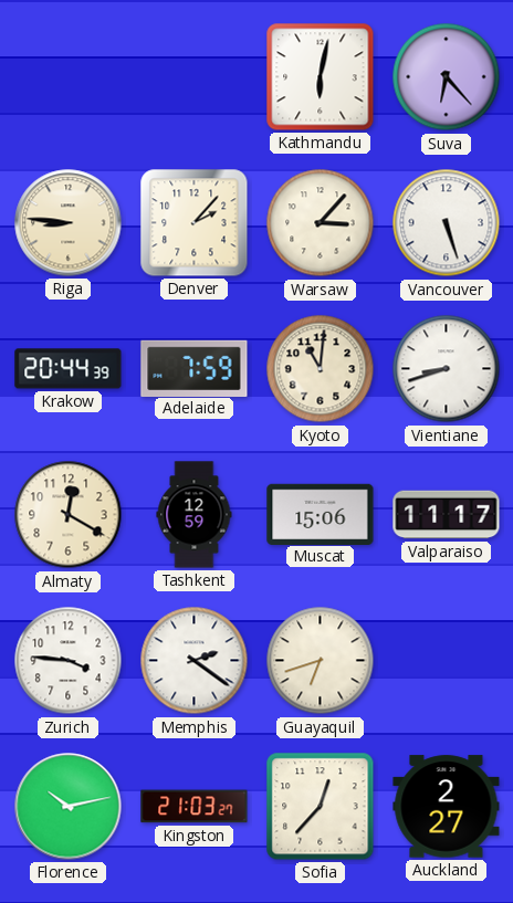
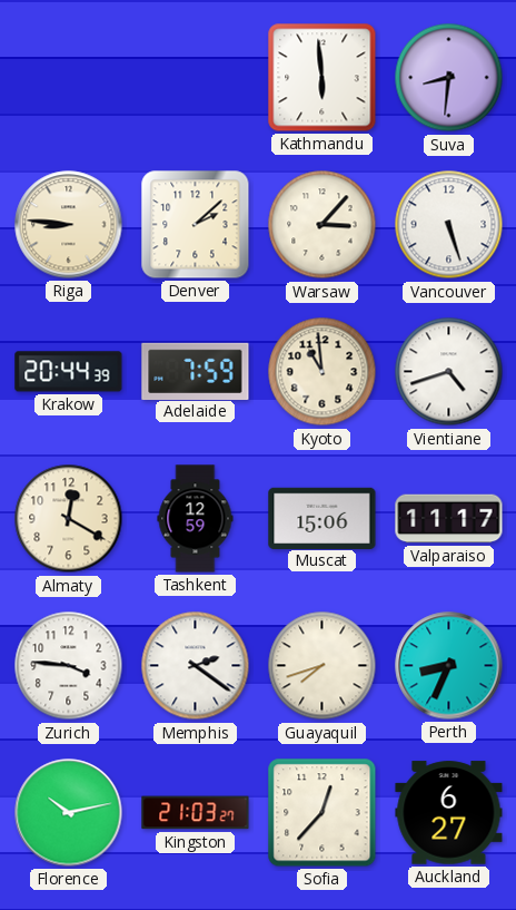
Kathmandu: 6:02 -> 5:59 (322, 78)
Suva: 6:23 -> 8:31 (449, 78)
Denver: 2:07 -> 2:08 (196, 225)
Kyoto: 11:01 -> 10:59 (322, 372)
Vientiane: 8:42 -> 4:42 (449, 372)
Guayaquil: 6:42 -> 7:42 (322, 666)
Perth: none -> 8:34 (449, 666)
Auckland: 2:27 -> 6:27 (449, 813)
